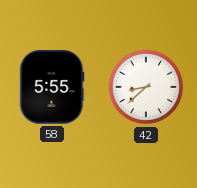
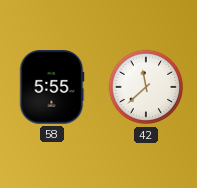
42: 8:38 -> 11:38 (146, 87)
